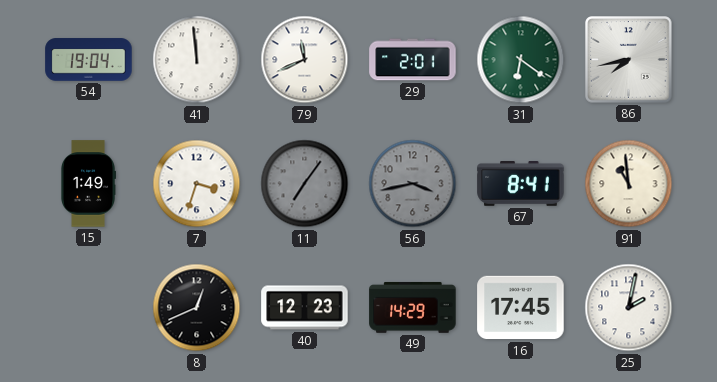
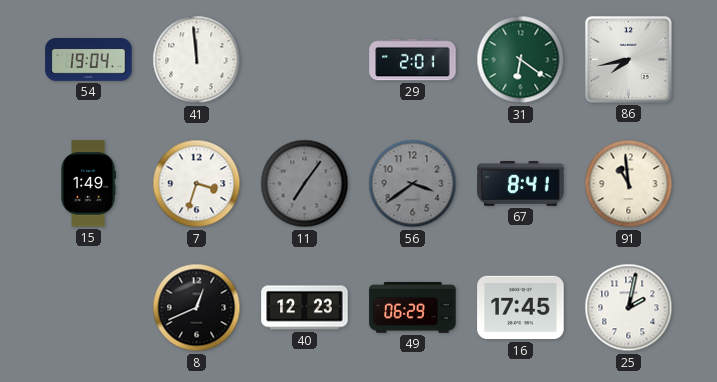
79: 11:41 -> none (305, 60)
56: 3:43 -> 3:39 (413, 184)
49: 14:29 -> 06:29 (413, 307)
